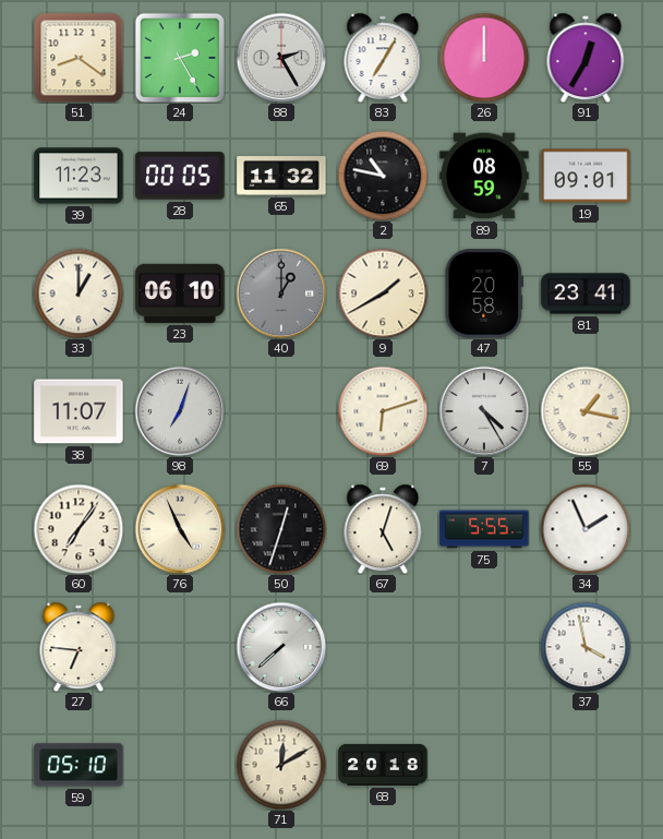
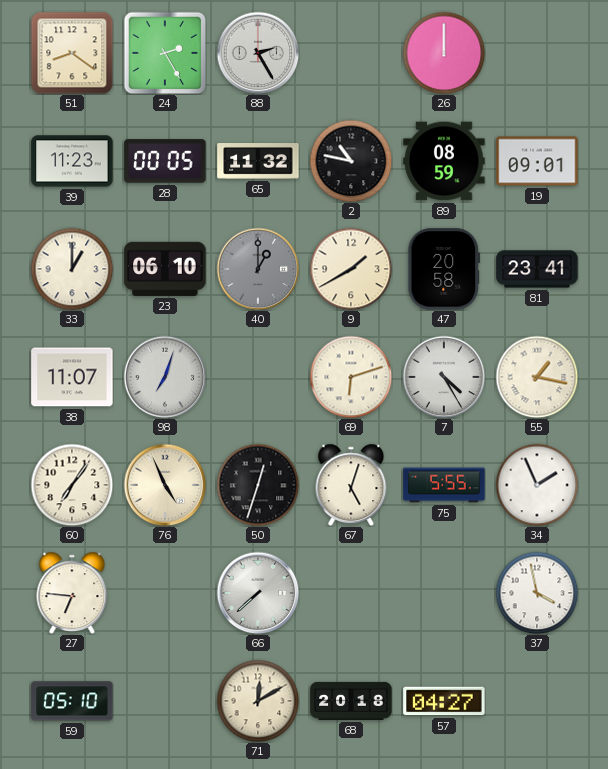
83: 7:05 -> none (383, 58)
91: 12:35 -> none (586, 58)
57: none -> 04:27 (444, 701)
